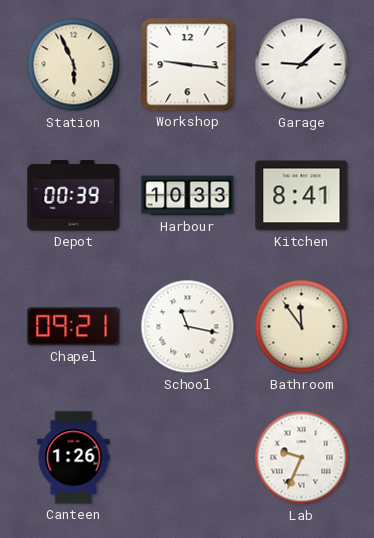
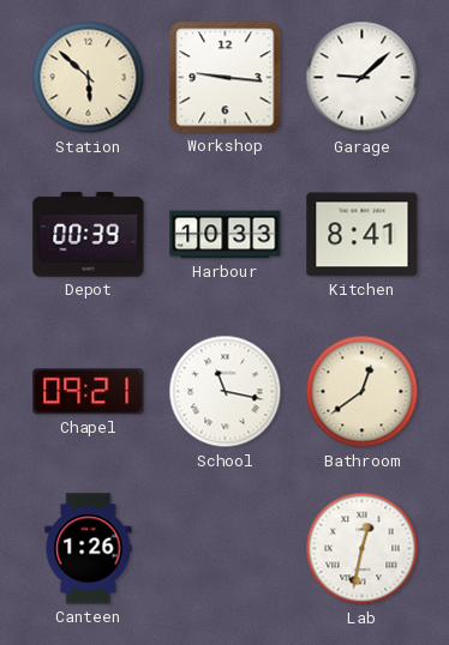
Station: 5:56 -> 5:52 (89, 78)
Bathroom: 11:54 -> 12:39 (363, 392)
Lab: 9:34 -> 12:32 (363, 549)
